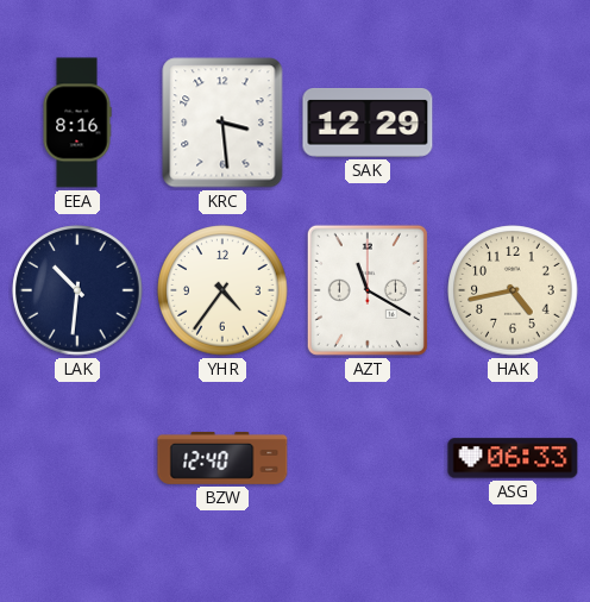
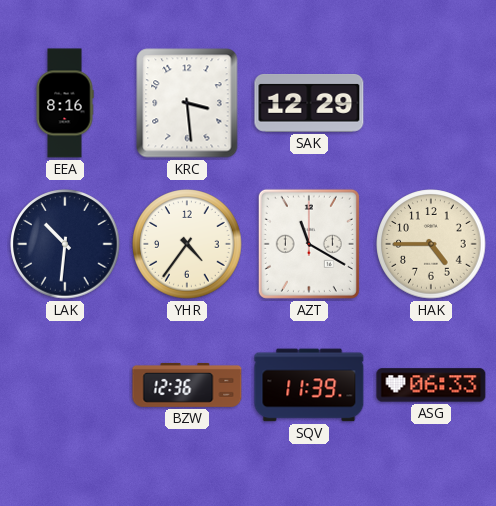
HAK: 4:43 -> 4:45 (431, 244)
BZW: 12:40 -> 12:36 (187, 385)
SQV: none -> 11:39 (309, 385)
